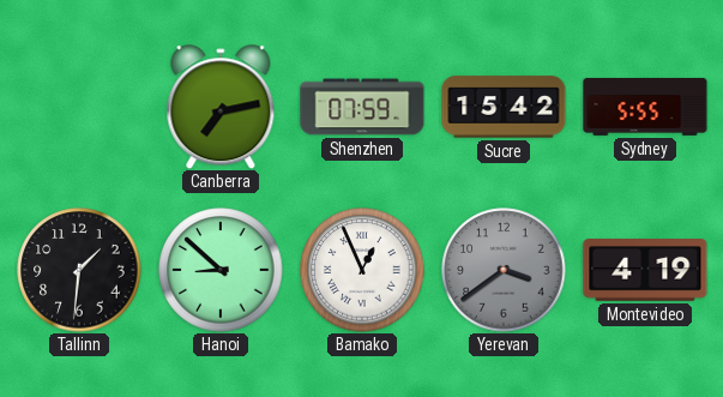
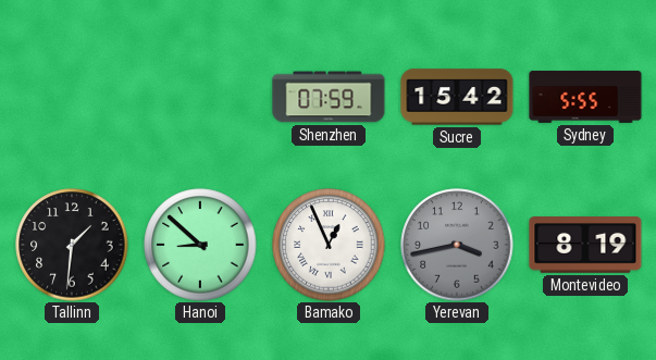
Canberra: 7:13 -> none (221, 107)
Yerevan: 3:39 -> 3:43 (457, 245)
Montevideo: 4:19 -> 8:19 (585, 245)
